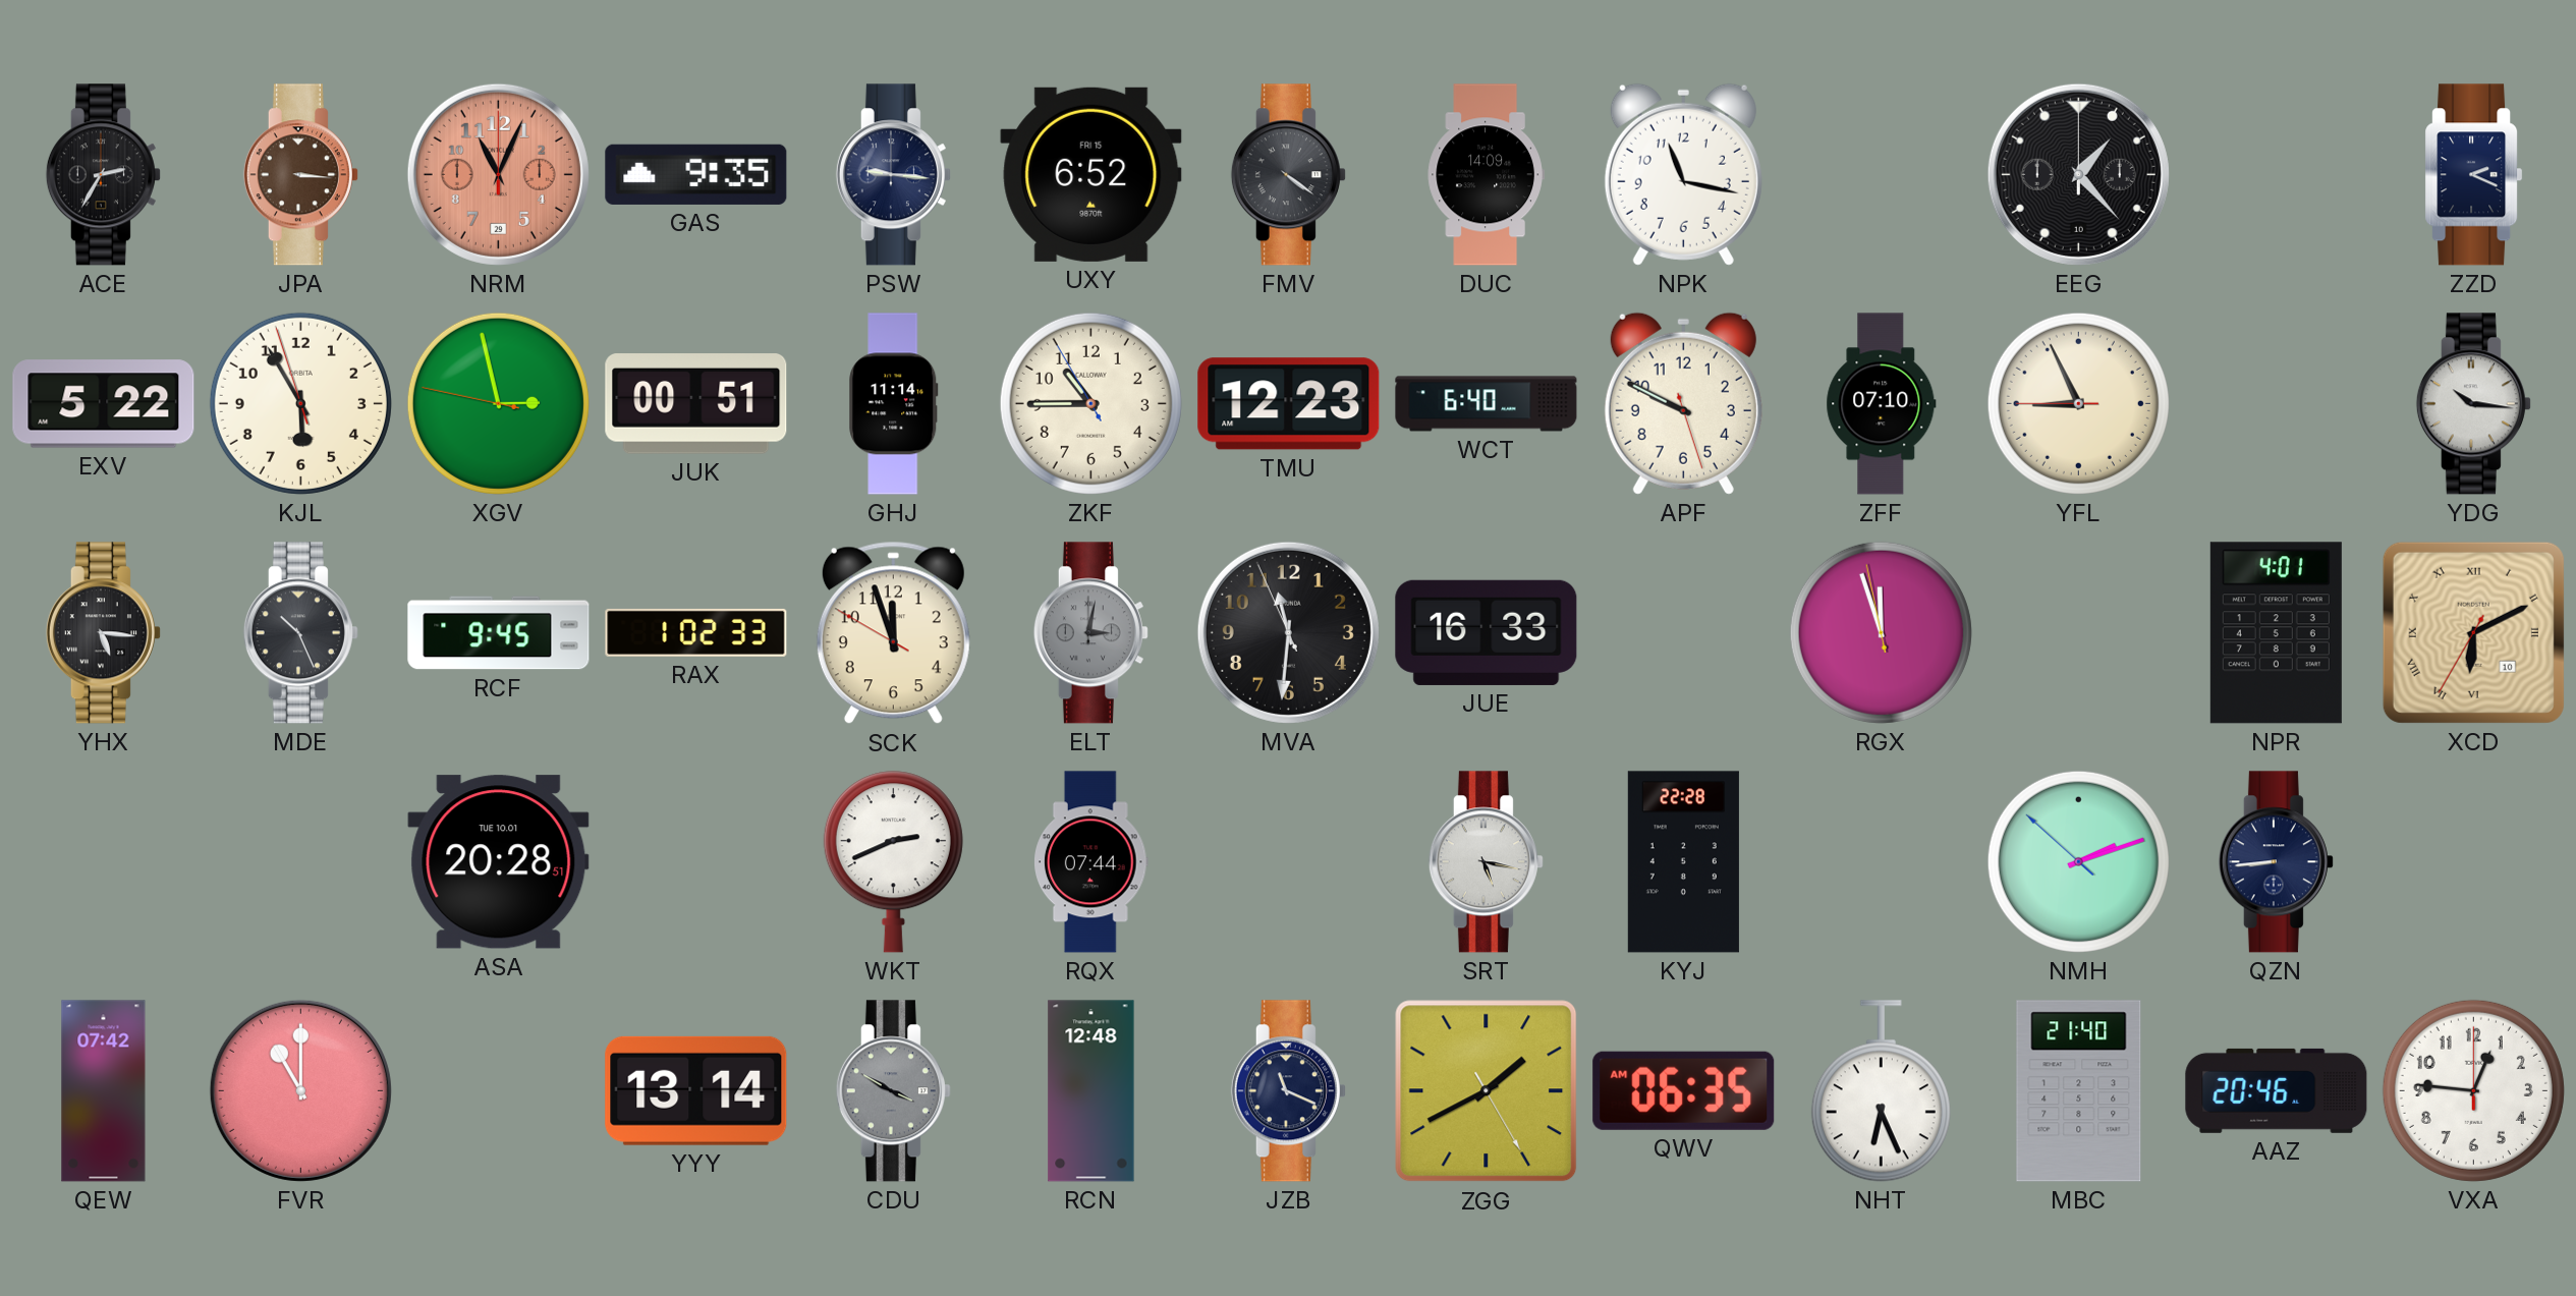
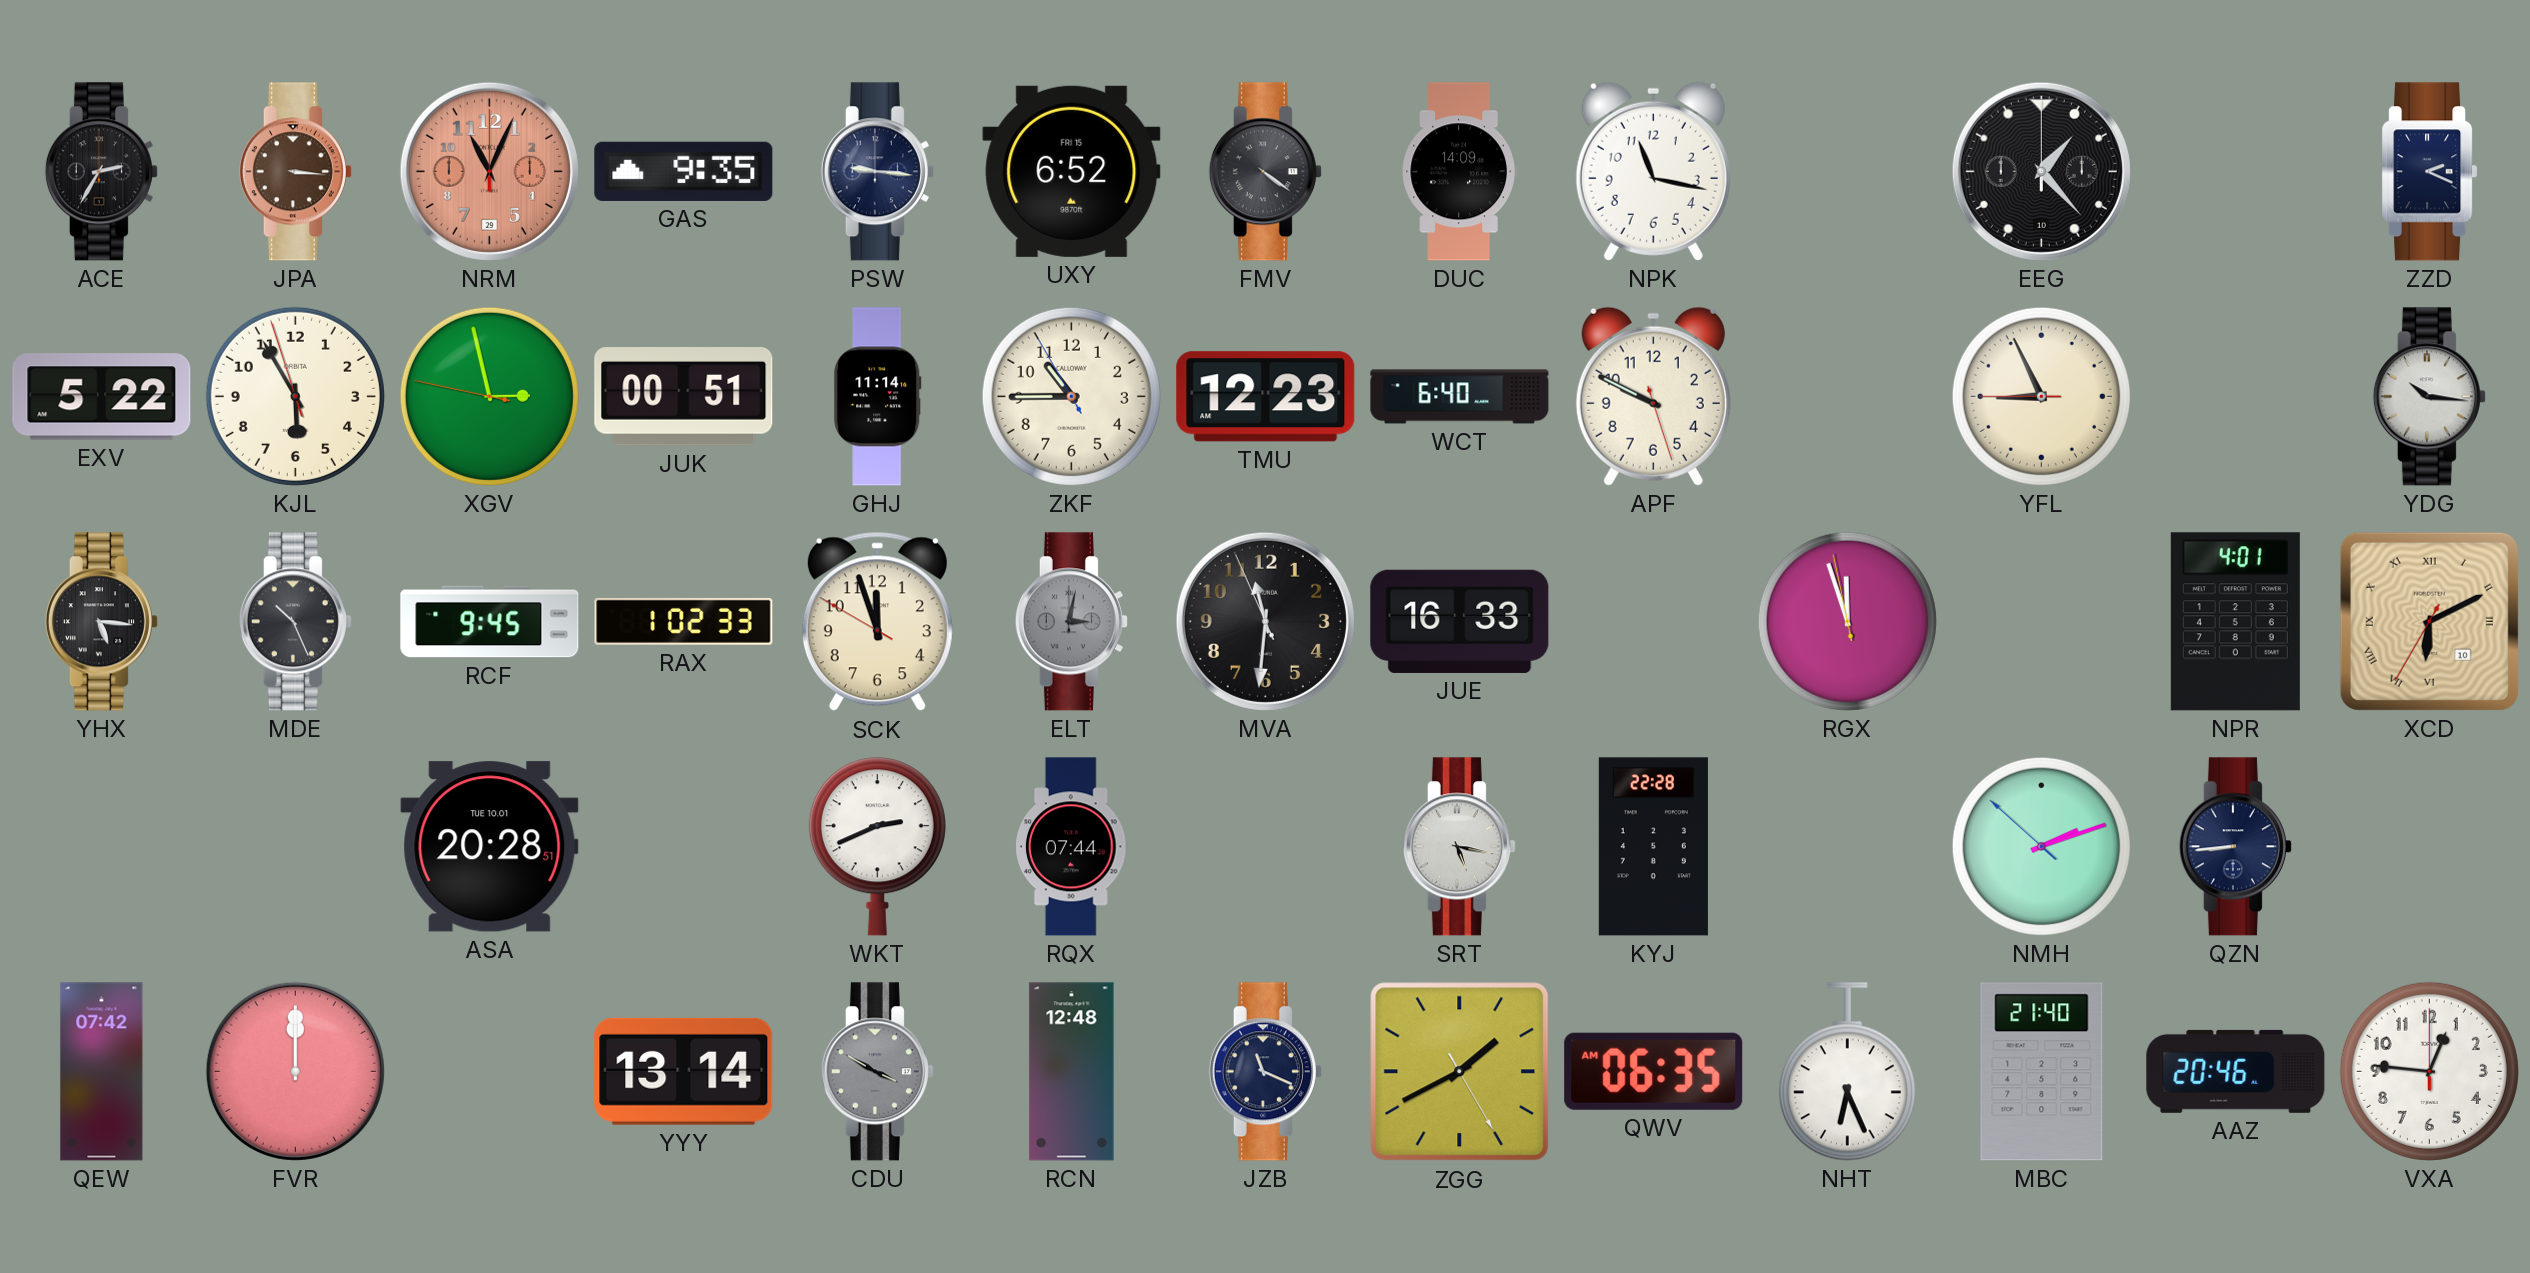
ZFF: 07:10 -> none (1882, 404)
FVR: 11:00 -> 12:00 (295, 1071)
